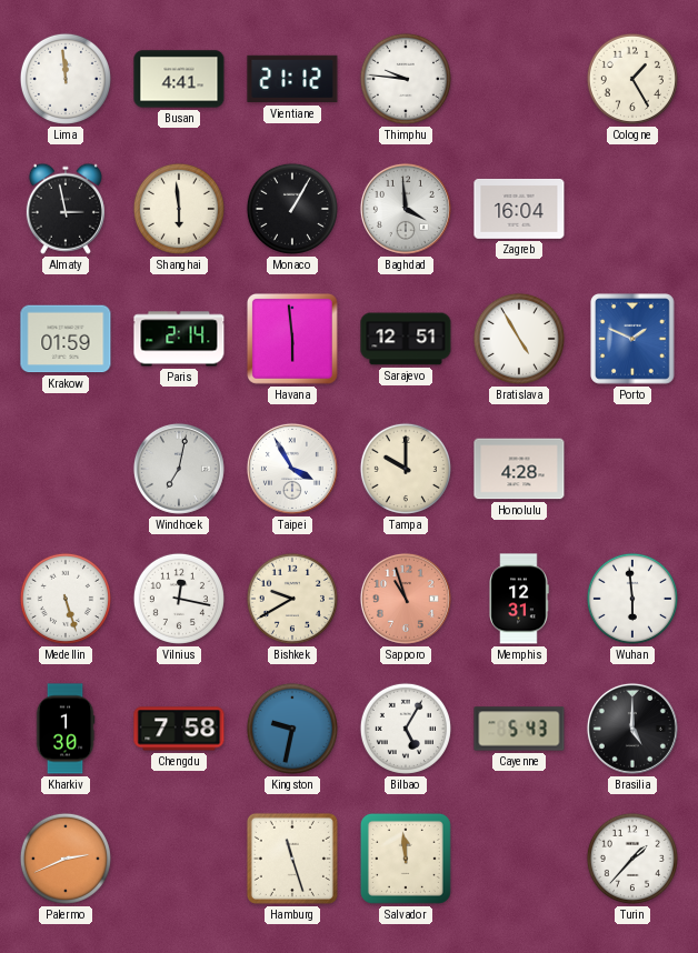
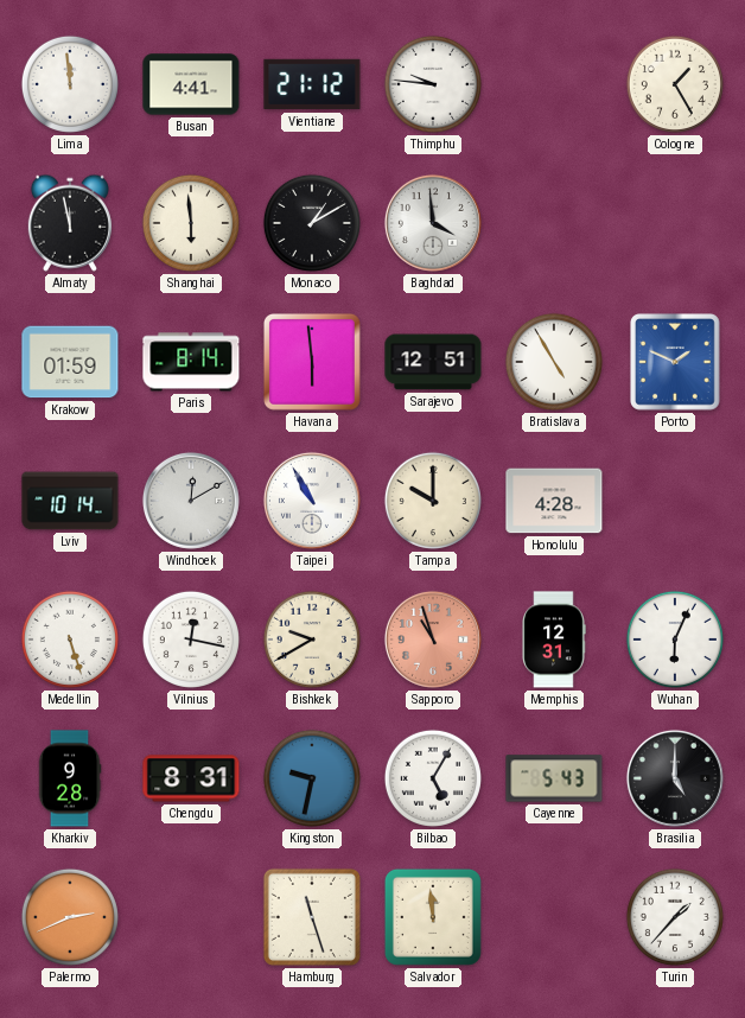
Almaty: 2:58 -> 11:58 (70, 223)
Monaco: 1:05 -> 1:10 (312, 223)
Zagreb: 16:04 -> none (519, 209)
Paris: 2:14 -> 8:14 (191, 362)
Lviv: none -> 10:14 (70, 501)
Windhoek: 7:02 -> 12:10 (191, 501)
Taipei: 3:55 -> 10:55 (312, 501)
Wuhan: 5:59 -> 6:04 (675, 640)
Kharkiv: 1:30 -> 9:28 (70, 778)
Chengdu: 7:58 -> 8:31 (191, 778)
